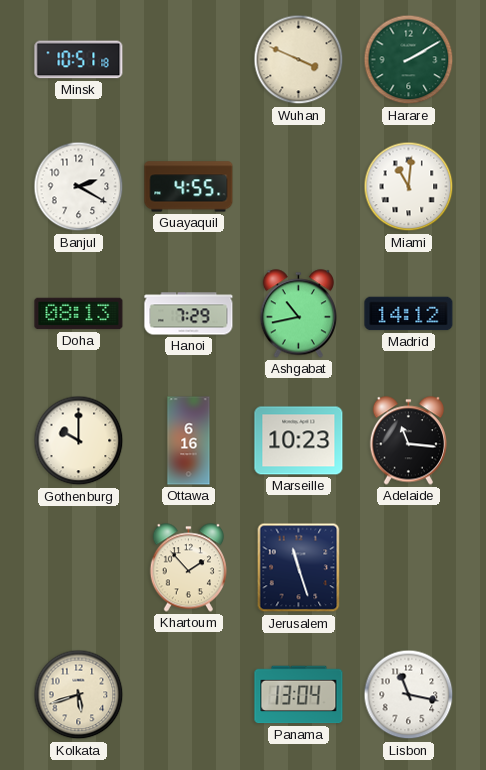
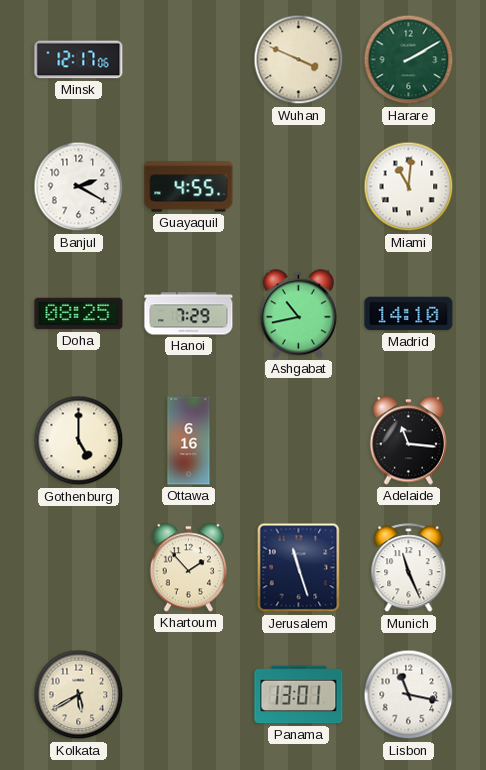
Minsk: 10:51 -> 12:17 (79, 60)
Doha: 08:13 -> 08:25 (79, 314)
Madrid: 14:12 -> 14:10 (409, 314)
Gothenburg: 10:00 -> 5:00 (79, 441)
Marseille: 10:23 -> none (299, 441)
Munich: none -> 11:26 (409, 568)
Kolkata: 5:42 -> 5:40 (79, 695)
Panama: 13:04 -> 13:01 (299, 695)
